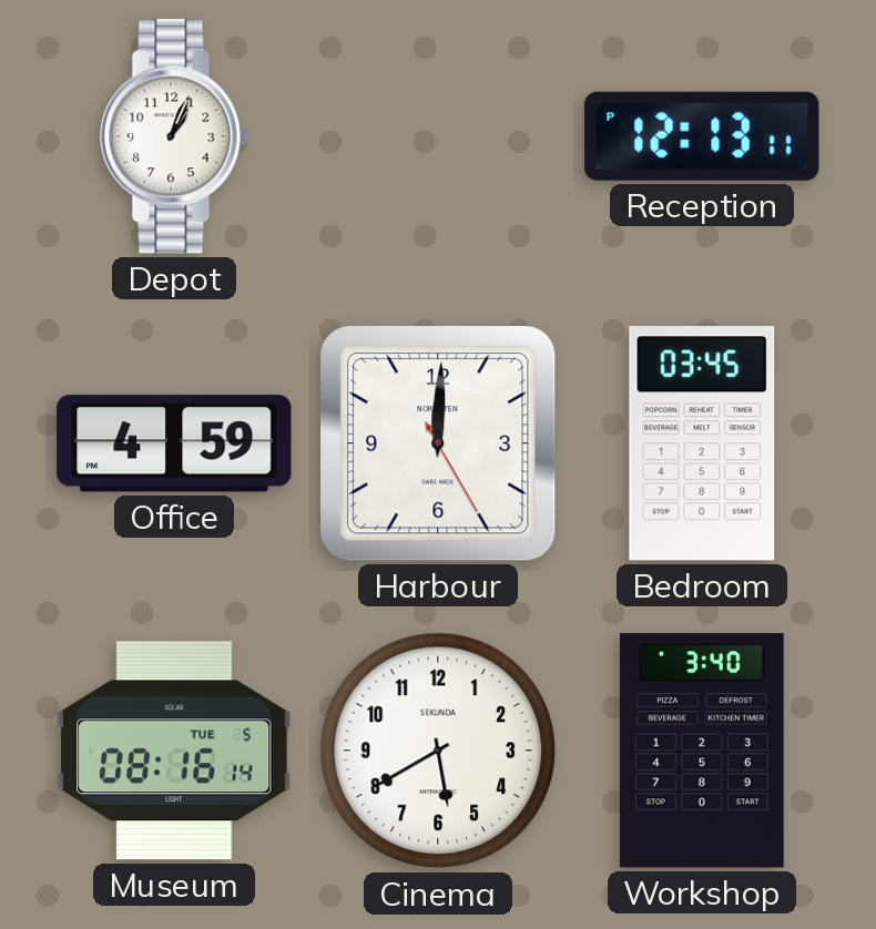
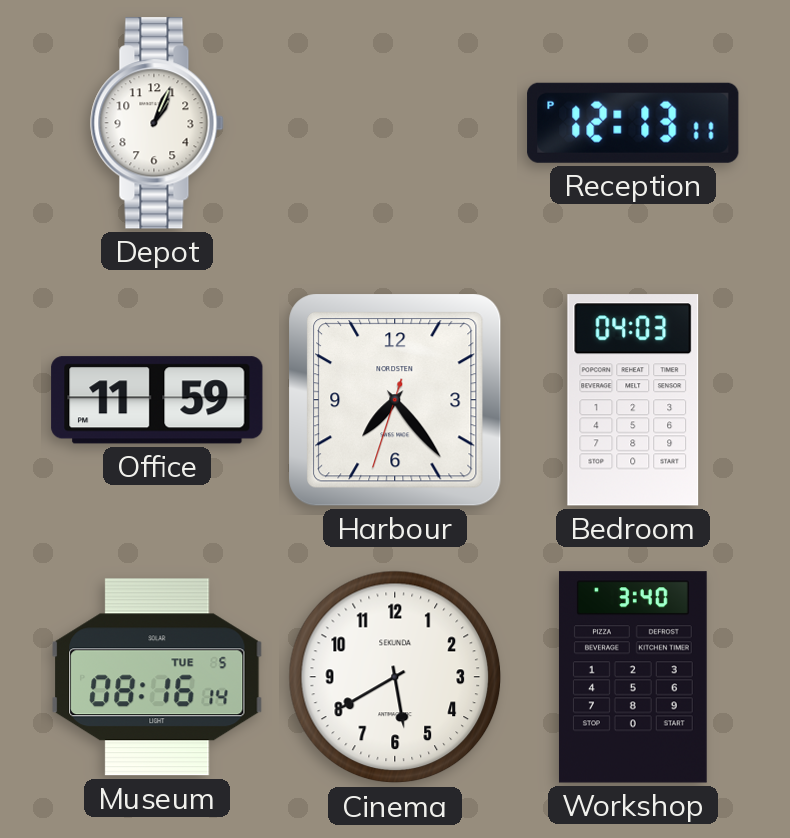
Office: 4:59 -> 11:59 (157, 400)
Harbour: 12:00 -> 7:23 (395, 400)
Bedroom: 03:45 -> 04:03 (633, 400)
